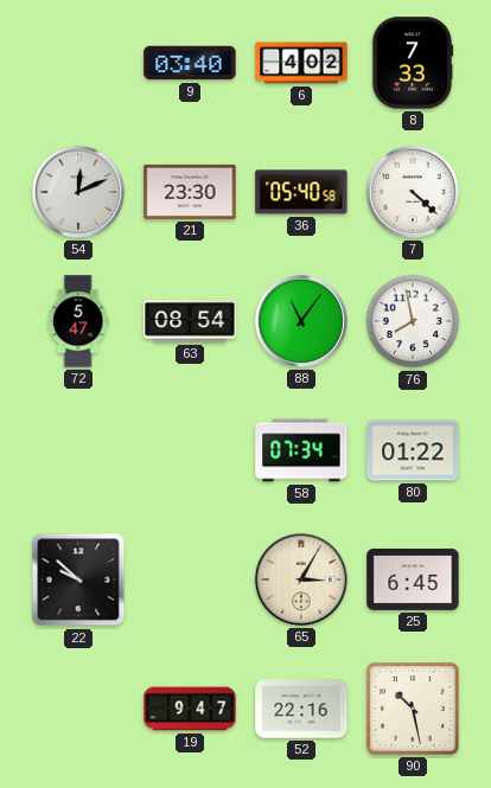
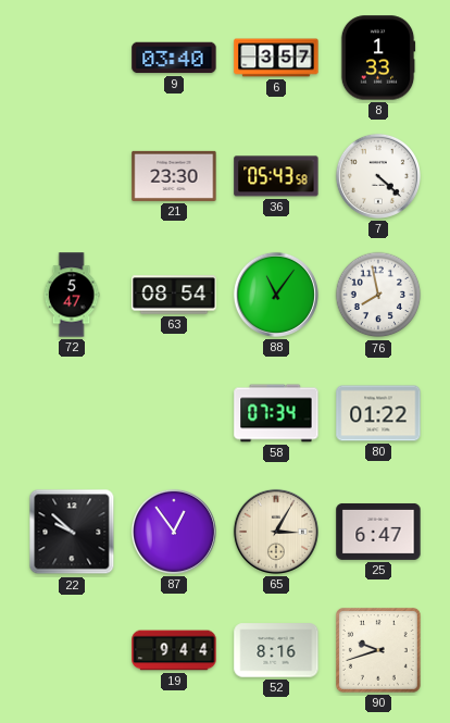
6: 4:02 -> 3:57 (276, 58)
8: 7:33 -> 1:33 (378, 58)
54: 12:11 -> none (78, 192)
36: 05:40 -> 05:43 (276, 176)
87: none -> 12:54 (174, 532)
25: 6:45 -> 6:47 (378, 532)
19: 9:47 -> 9:44 (174, 650)
52: 22:16 -> 8:16 (276, 650)
90: 10:28 -> 9:42 (378, 650)
